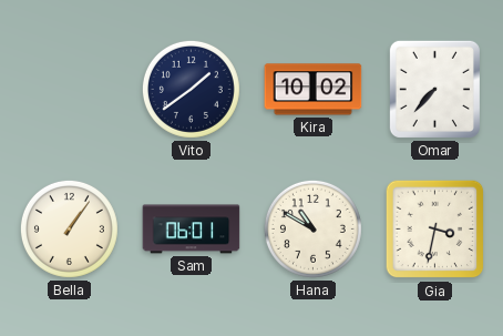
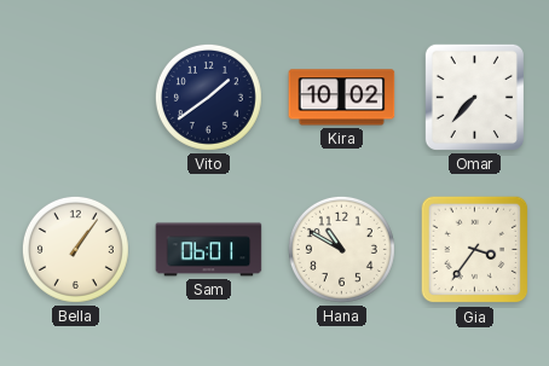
Gia: 3:32 -> 3:36 (475, 250)
